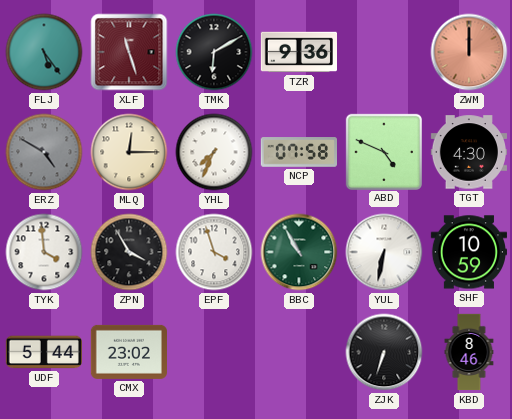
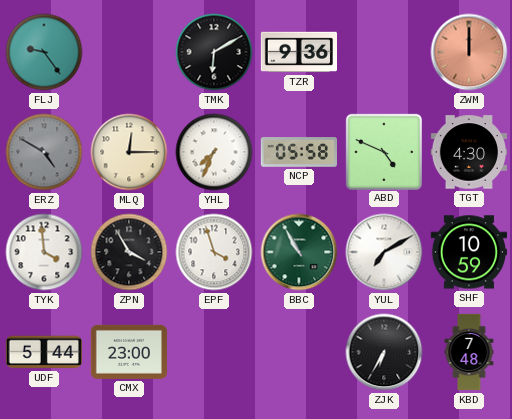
FLJ: 5:24 -> 9:24 (44, 52)
XLF: 11:27 -> none (129, 52)
NCP: 07:58 -> 05:58 (298, 152)
YUL: 6:32 -> 7:10 (384, 252)
CMX: 23:02 -> 23:00 (128, 352)
ZJK: 6:33 -> 6:35 (384, 352)
KBD: 8:46 -> 7:48 (469, 352)
